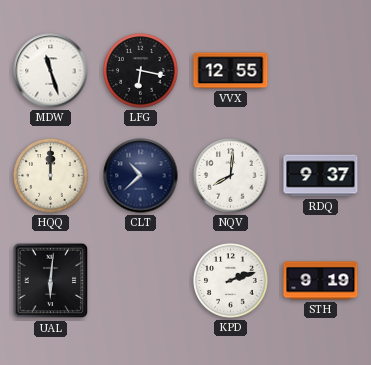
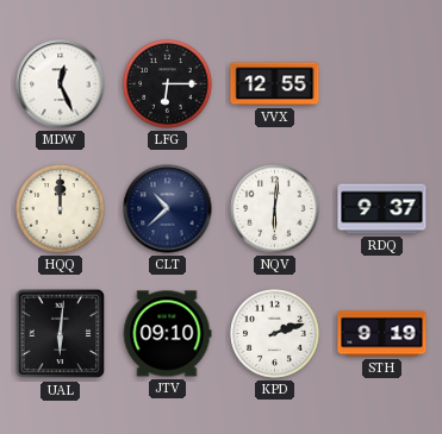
MDW: 11:27 -> 12:26 (61, 84)
LFG: 6:17 -> 6:15 (168, 84)
NQV: 8:01 -> 6:01 (275, 209)
JTV: none -> 09:10 (167, 334)
